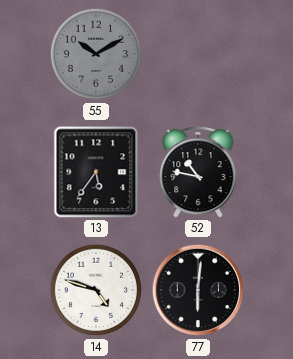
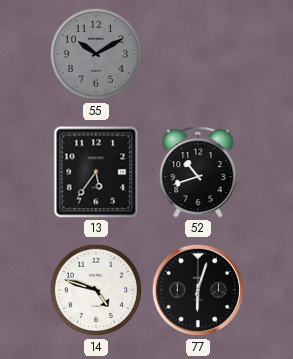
52: 10:47 -> 10:42 (198, 173)
77: 6:01 -> 6:03 (198, 290)
